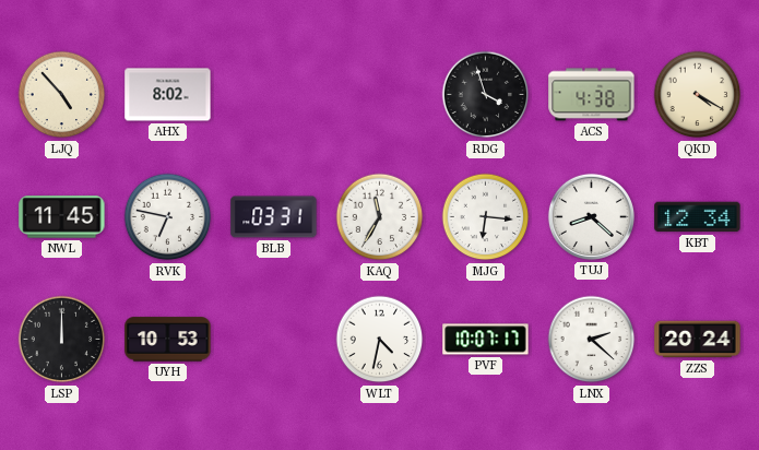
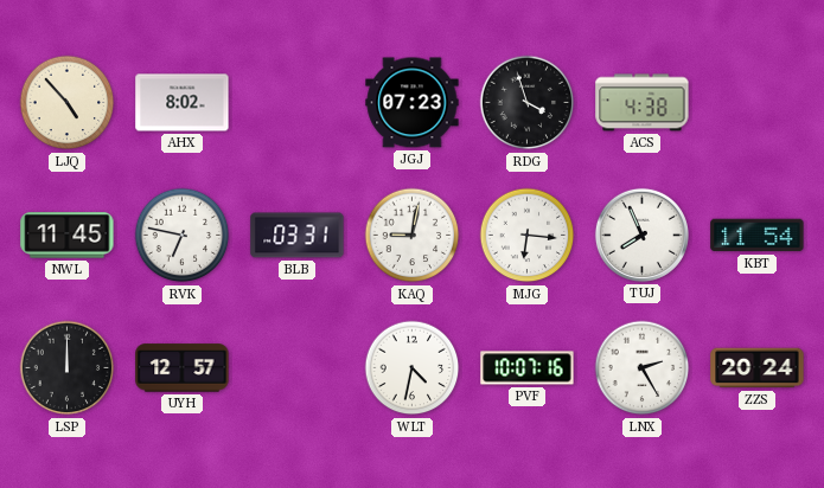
JGJ: none -> 07:23 (413, 103)
QKD: 4:20 -> none (698, 95)
KAQ: 11:35 -> 9:02 (413, 236)
TUJ: 8:22 -> 7:56 (641, 235)
KBT: 12:34 -> 11:54 (758, 236)
UYH: 10:53 -> 12:57 (183, 368)
PVF: 10:07:17 -> 10:07:16 (528, 368)
LNX: 2:22 -> 2:25 (643, 368)
